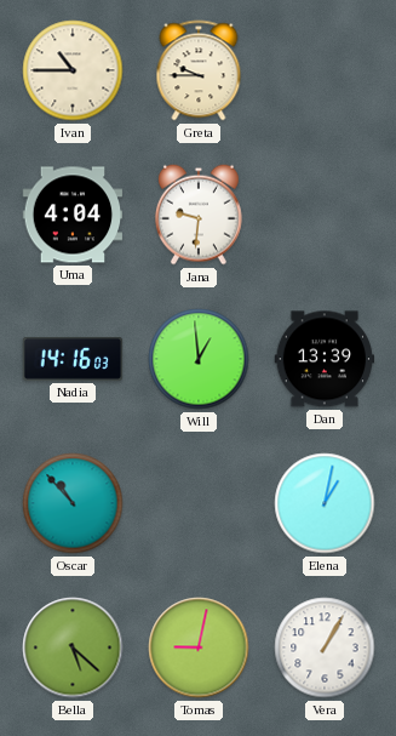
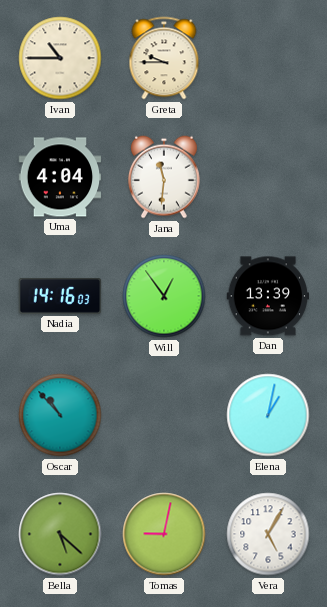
Jana: 9:31 -> 11:31 (164, 177)
Will: 12:59 -> 12:54 (164, 296)
Vera: 1:05 -> 5:05 (268, 534)
